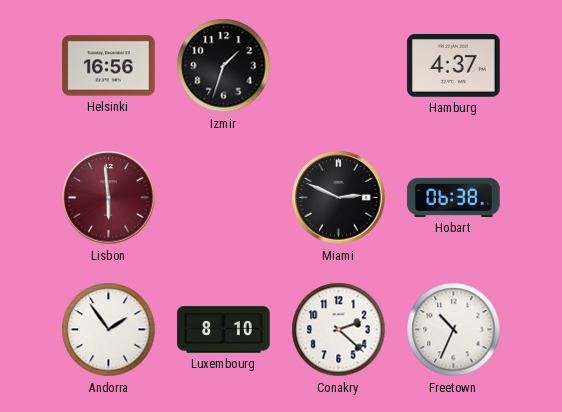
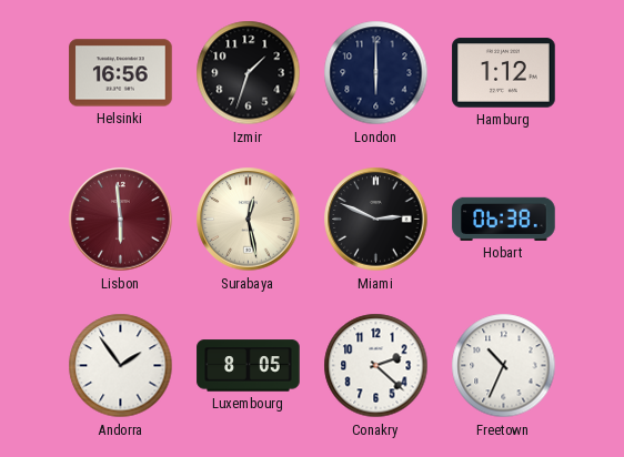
London: none -> 6:00 (376, 73)
Hamburg: 4:37 -> 1:12 (504, 73)
Surabaya: none -> 12:28 (249, 220)
Luxembourg: 8:10 -> 8:05 (249, 366)
